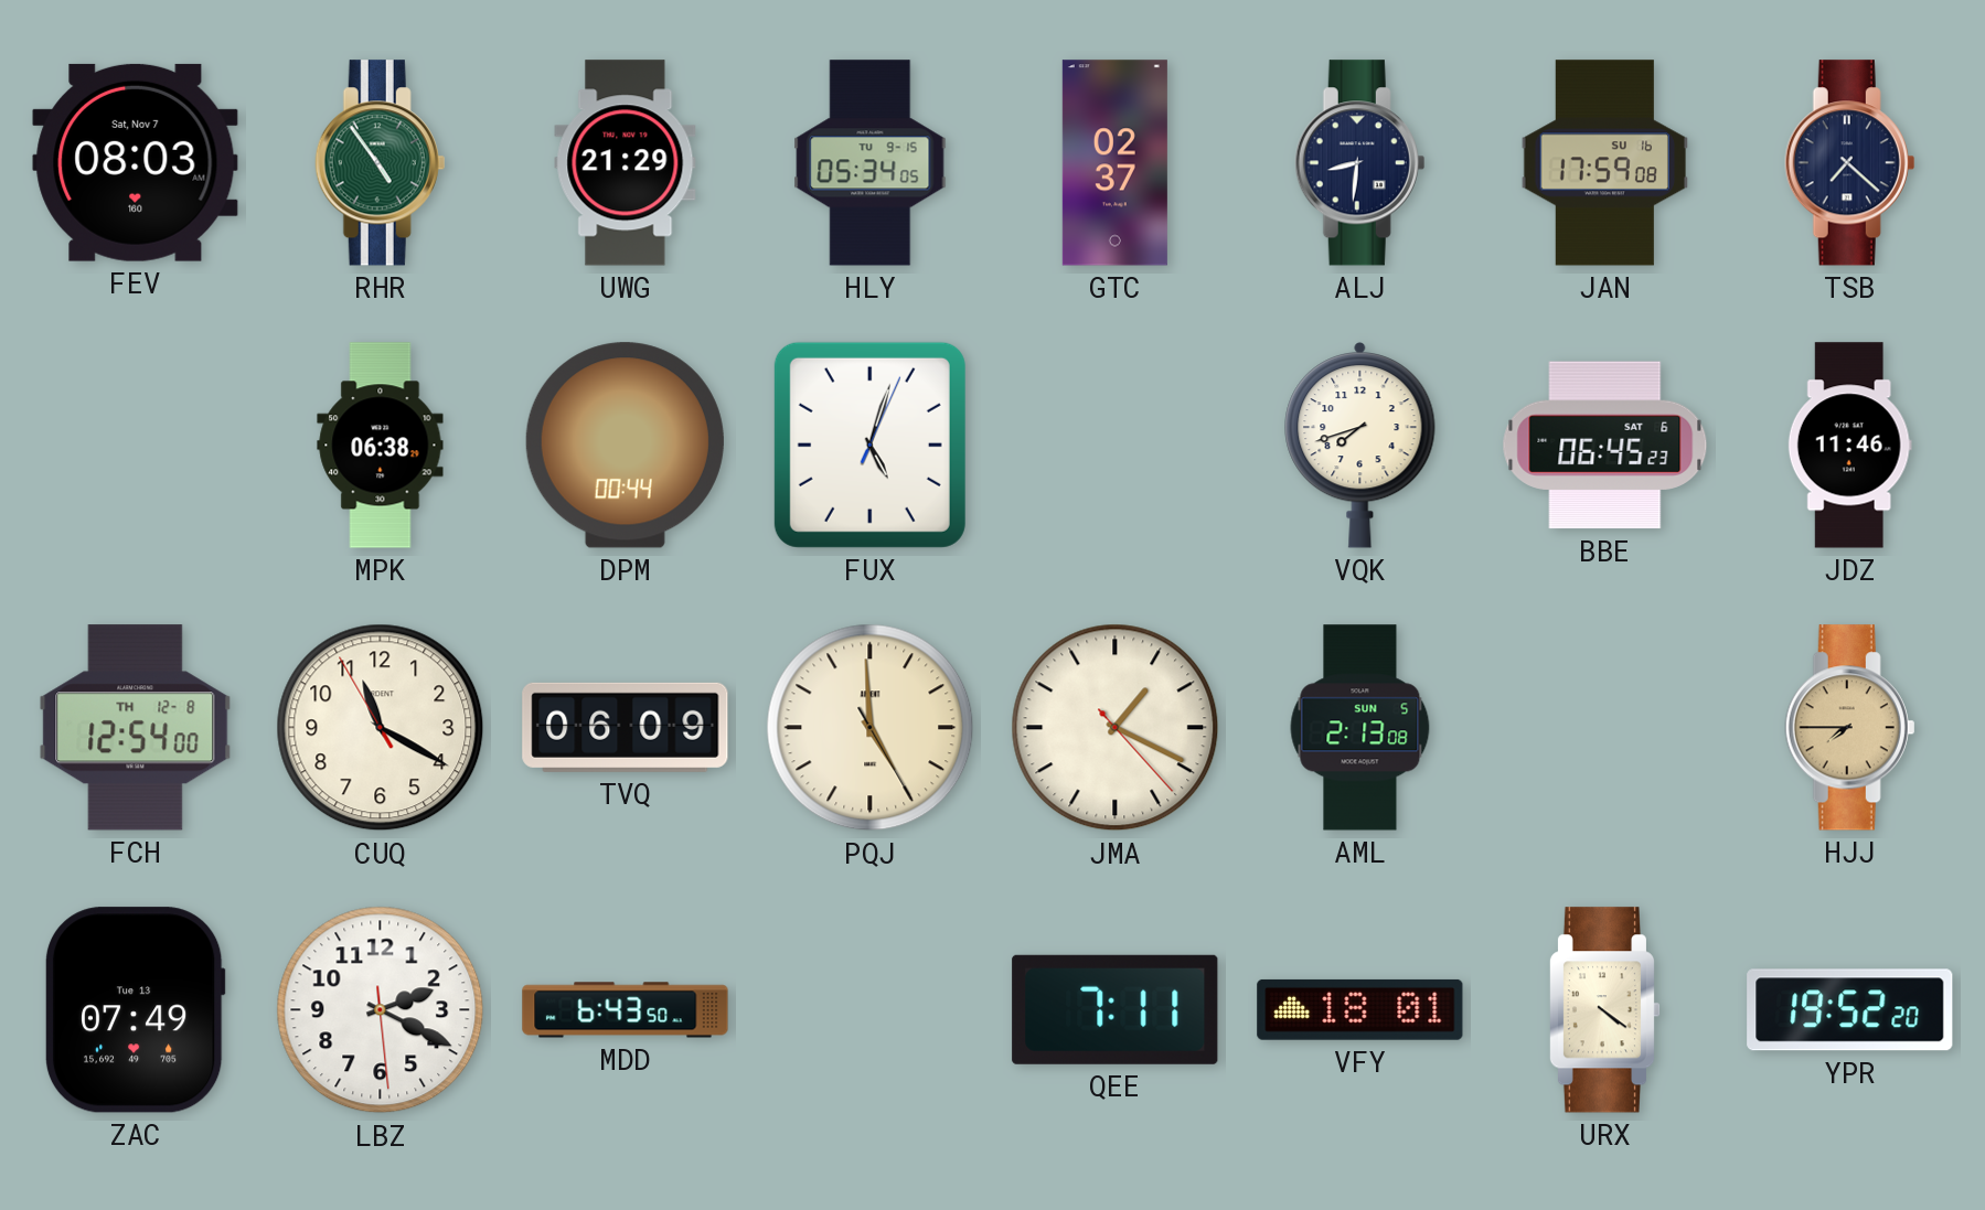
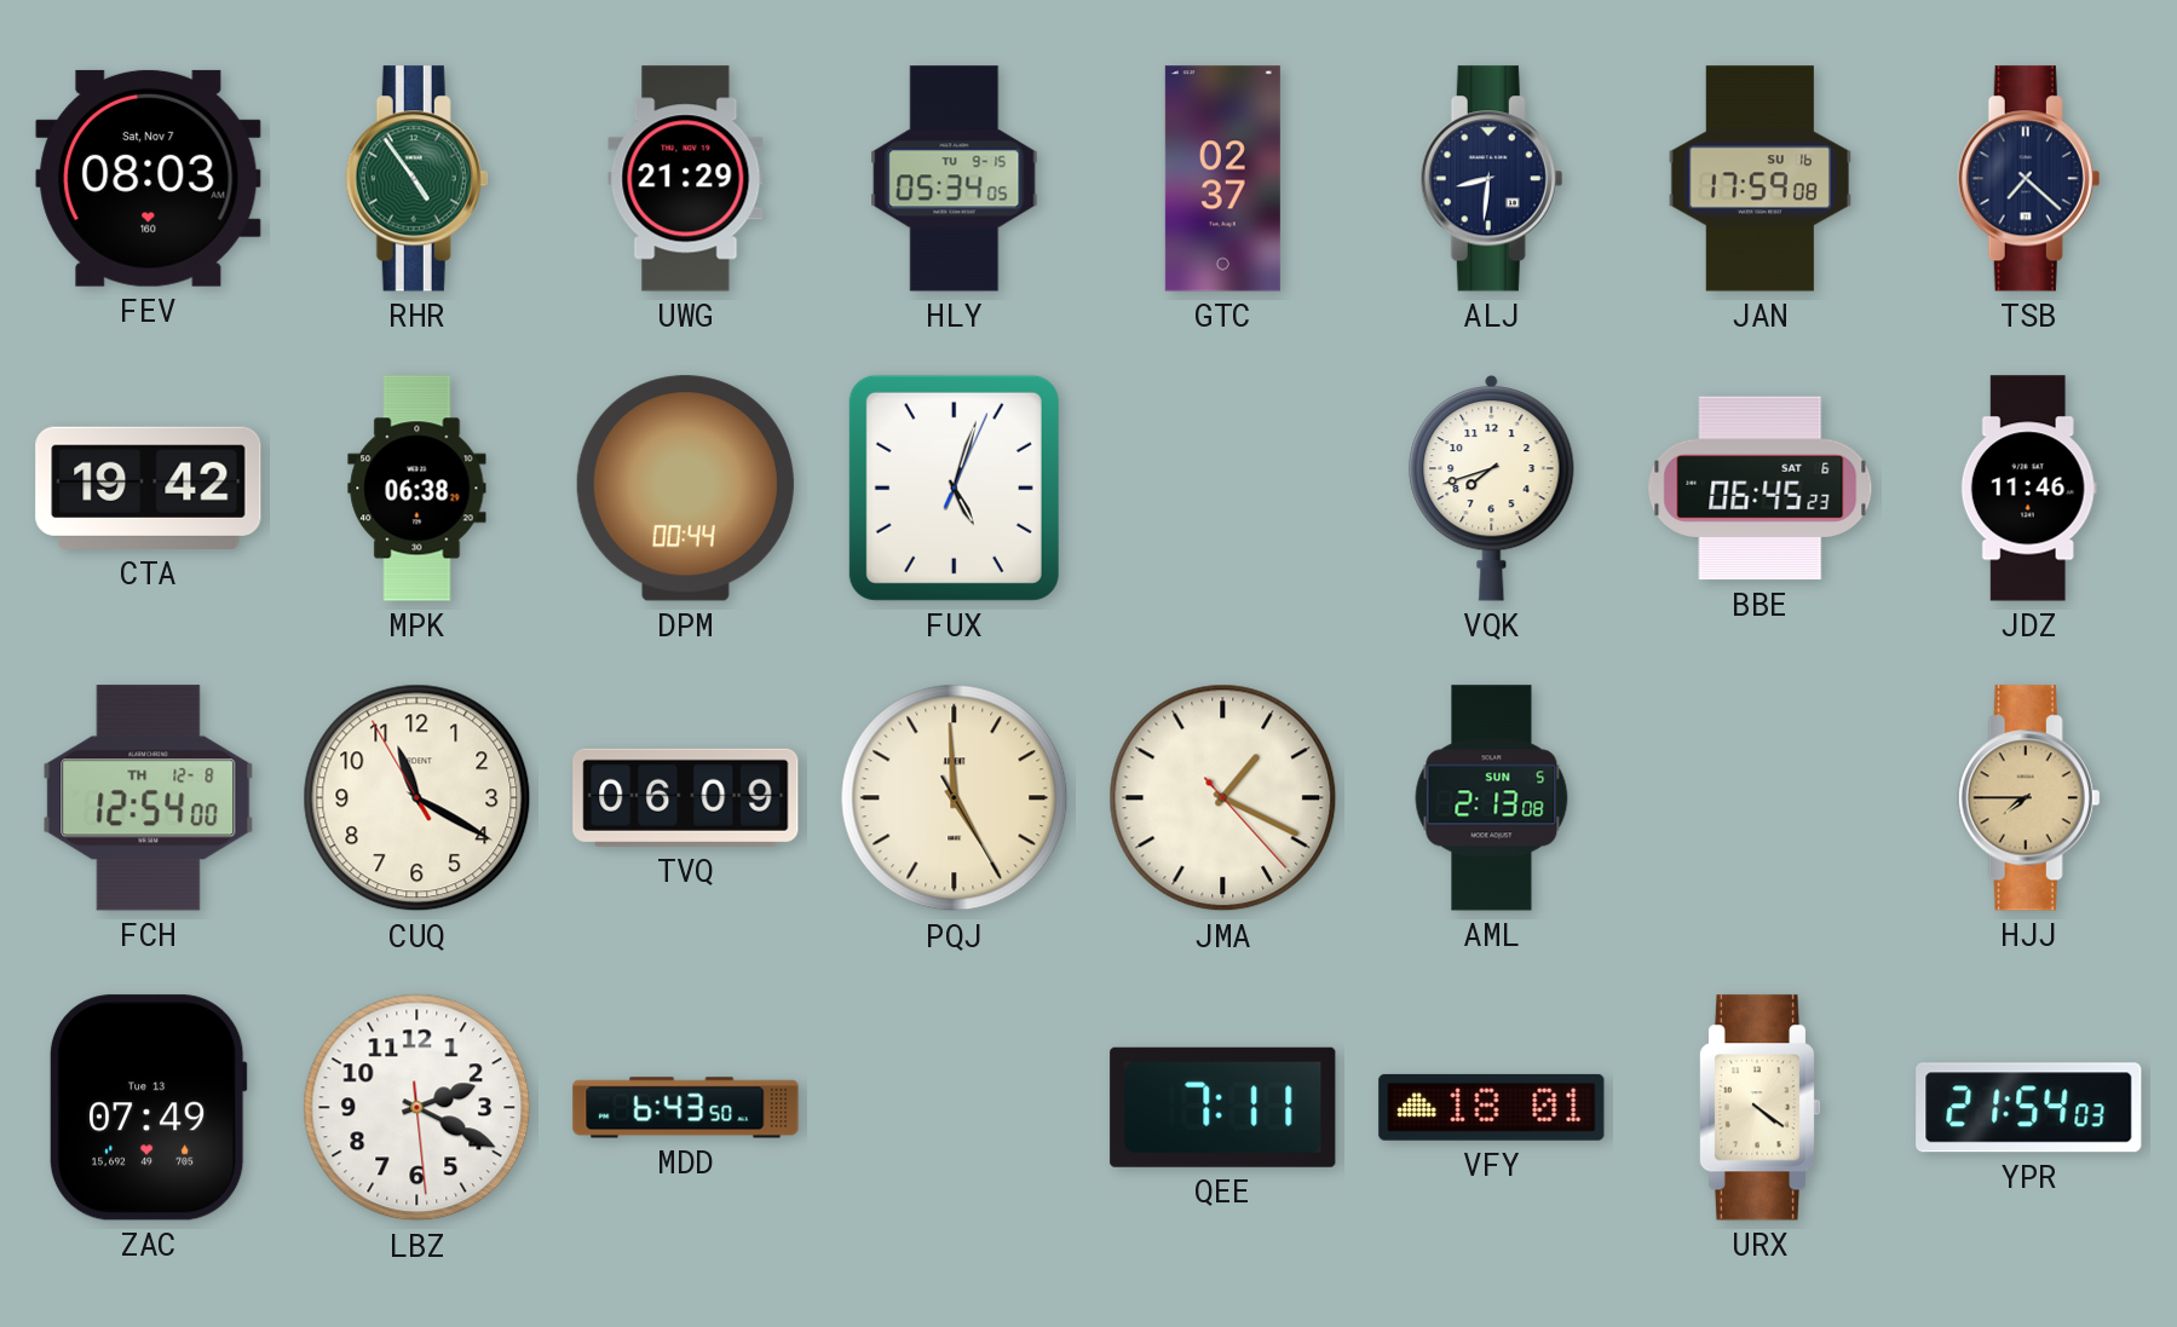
CTA: none -> 19:42 (149, 487)
YPR: 19:52 -> 21:54 (2029, 1108)
